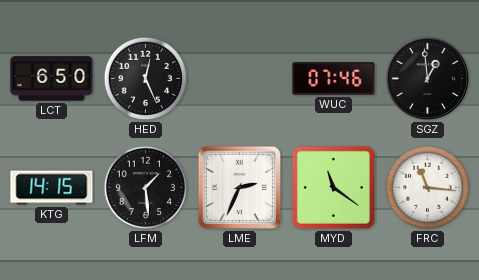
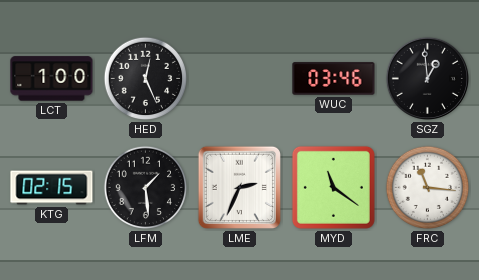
LCT: 6:50 -> 1:00 (52, 79)
WUC: 07:46 -> 03:46 (334, 79)
KTG: 14:15 -> 02:15 (52, 188)
